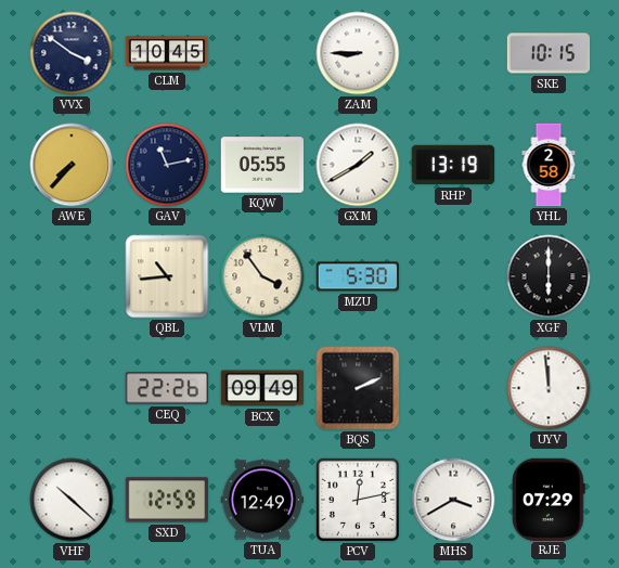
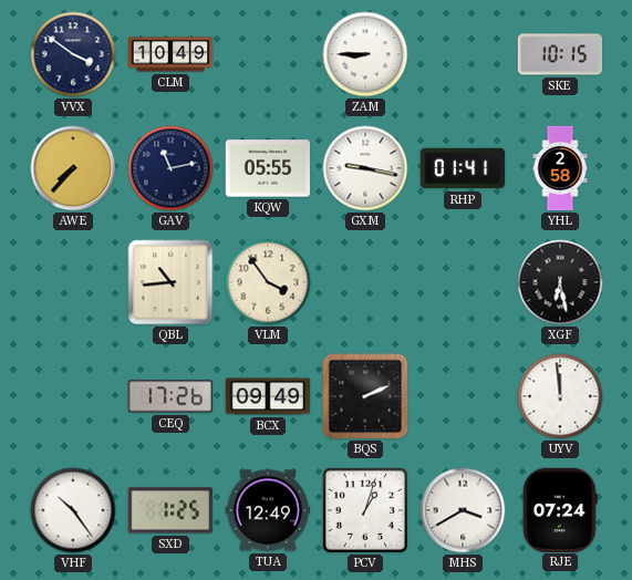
CLM: 10:45 -> 10:49 (170, 54)
GXM: 1:40 -> 9:17 (365, 168)
RHP: 13:19 -> 01:41 (463, 168)
MZU: 5:30 -> none (357, 276)
XGF: 6:00 -> 6:28 (560, 282)
CEQ: 22:26 -> 17:26 (170, 396)
VHF: 10:22 -> 10:24 (73, 510)
SXD: 12:59 -> 1:25 (169, 510)
PCV: 12:13 -> 1:03 (365, 510)
RJE: 07:29 -> 07:24 (561, 509)
